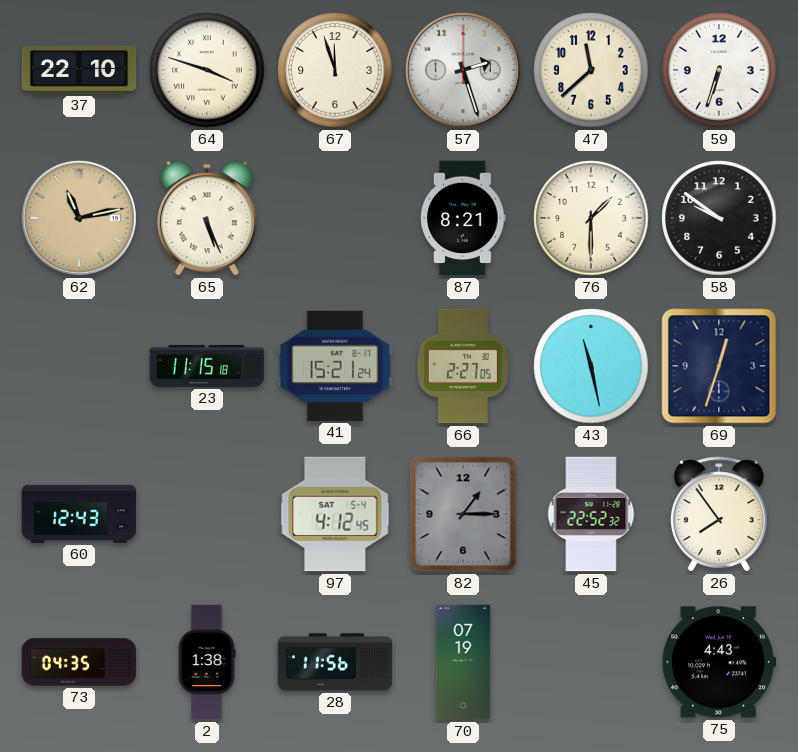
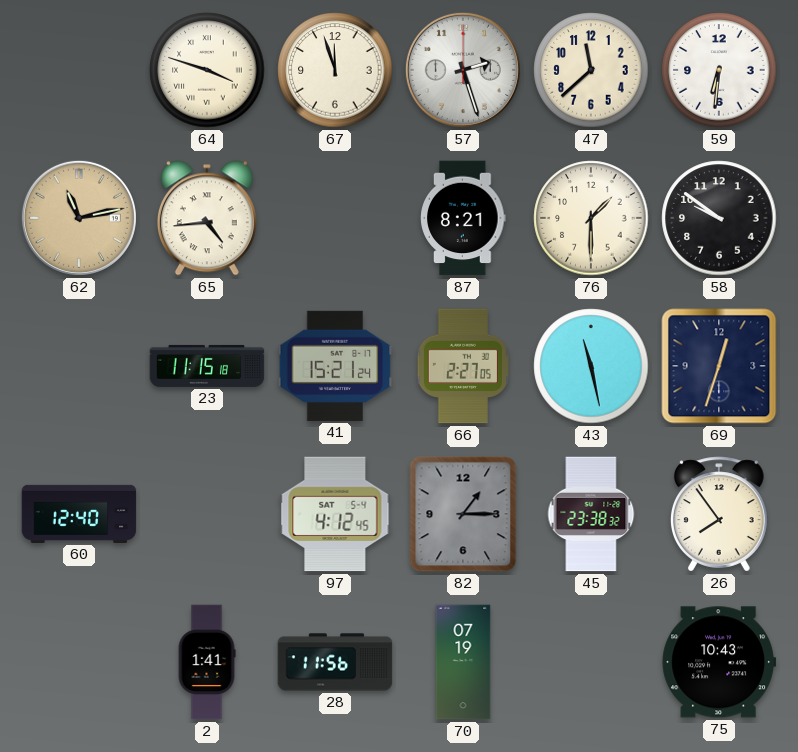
37: 22:10 -> none (79, 70)
59: 6:33 -> 6:31 (719, 70)
65: 5:26 -> 4:44 (207, 218)
60: 12:43 -> 12:40 (79, 514)
45: 22:52 -> 23:38 (591, 514)
73: 04:35 -> none (79, 662)
2: 1:38 -> 1:41 (207, 662)
75: 4:43 -> 10:43 (719, 662)
